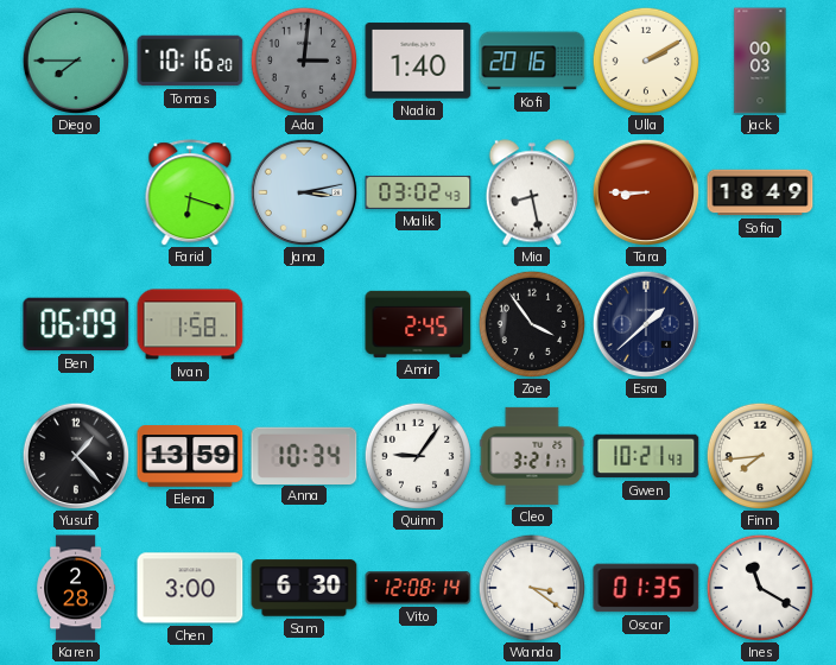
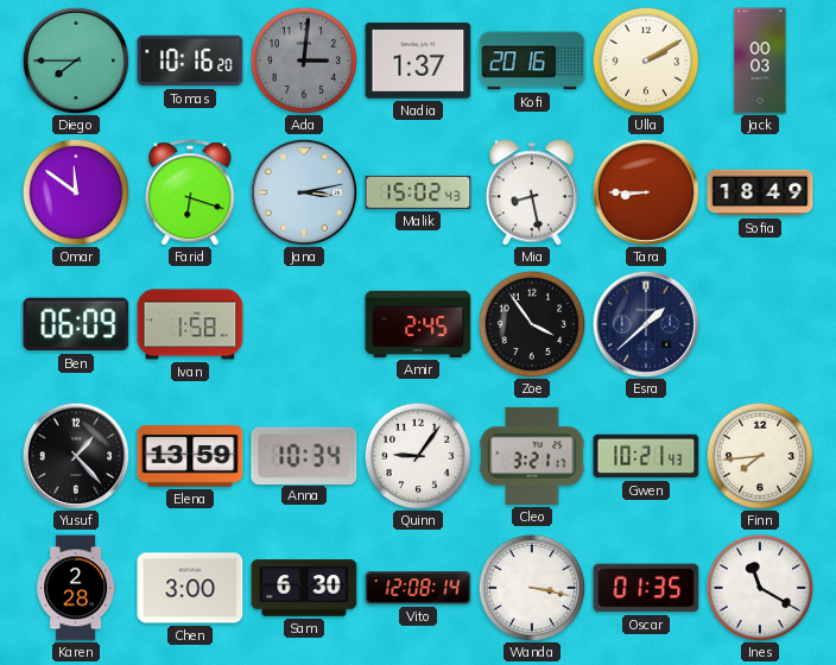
Nadia: 1:40 -> 1:37 (418, 61)
Omar: none -> 11:51 (75, 191)
Malik: 03:02 -> 15:02 (418, 192)
Wanda: 3:21 -> 3:17 (531, 587)
